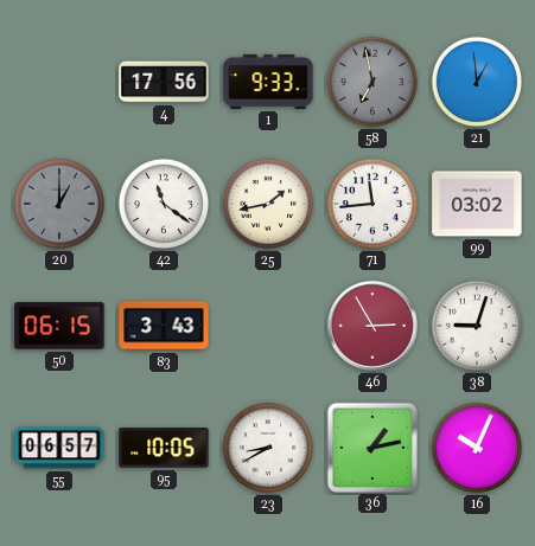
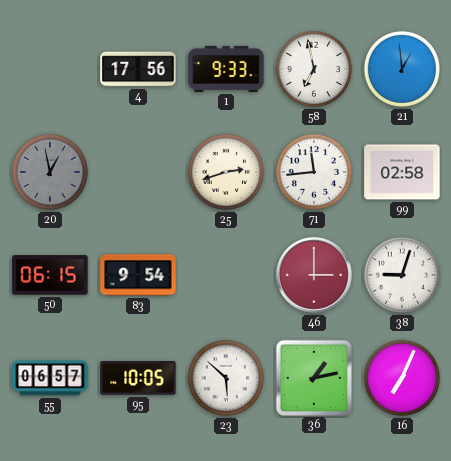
58 dial: grey -> white (314, 69)
20: 1:00 -> 12:58 (50, 172)
42: 11:21 -> none (164, 204)
25: 1:43 -> 2:42 (226, 172)
99: 03:02 -> 02:58 (402, 172)
83: 3:43 -> 9:54 (138, 275)
46: 2:55 -> 3:00 (314, 275)
23: 8:40 -> 5:52 (226, 378)
16: 10:04 -> 7:04 (402, 378)
